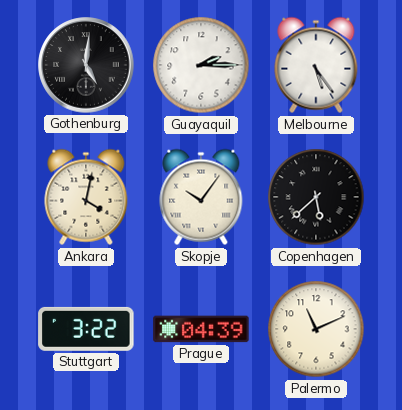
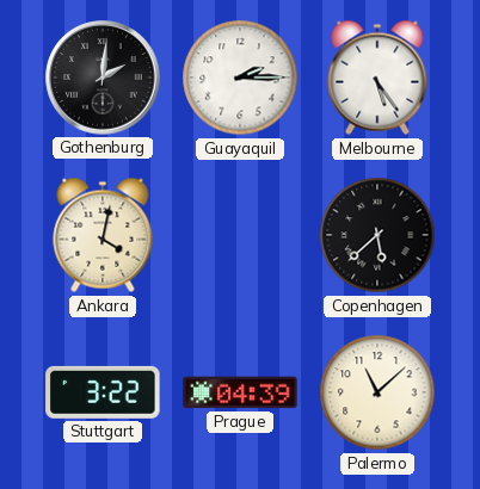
Gothenburg: 5:01 -> 2:01 (103, 78)
Skopje: 10:06 -> none (201, 197)
Palermo: 11:11 -> 11:08 (377, 392)
